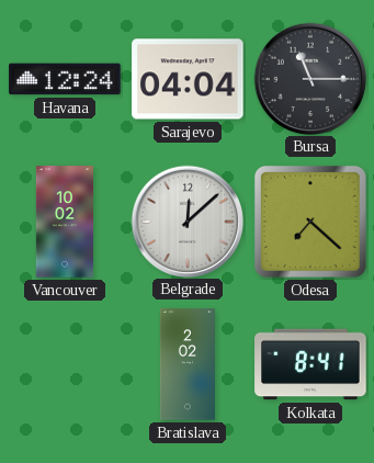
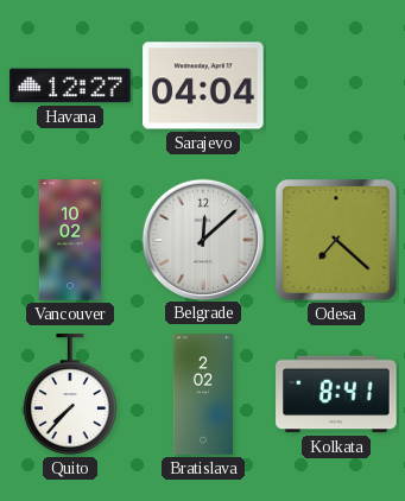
Havana: 12:24 -> 12:27 (70, 85)
Bursa: 11:15 -> none (309, 78)
Quito: none -> 7:37 (70, 395)
